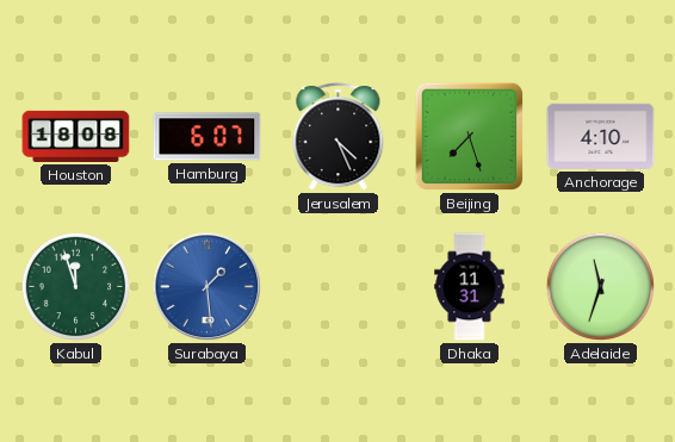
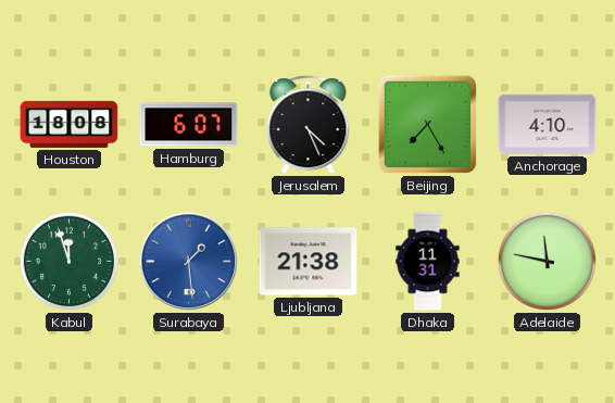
Beijing: 7:27 -> 7:25 (428, 125)
Ljubljana: none -> 21:38 (309, 262)
Adelaide: 11:33 -> 11:47 (548, 262)
